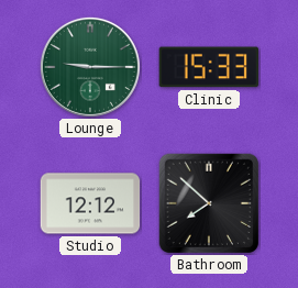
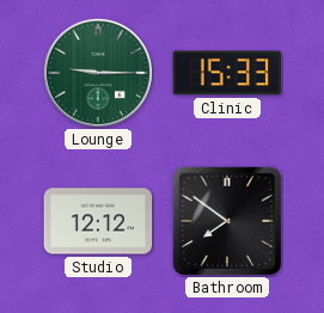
Bathroom: 7:52 -> 7:51 (226, 220)
